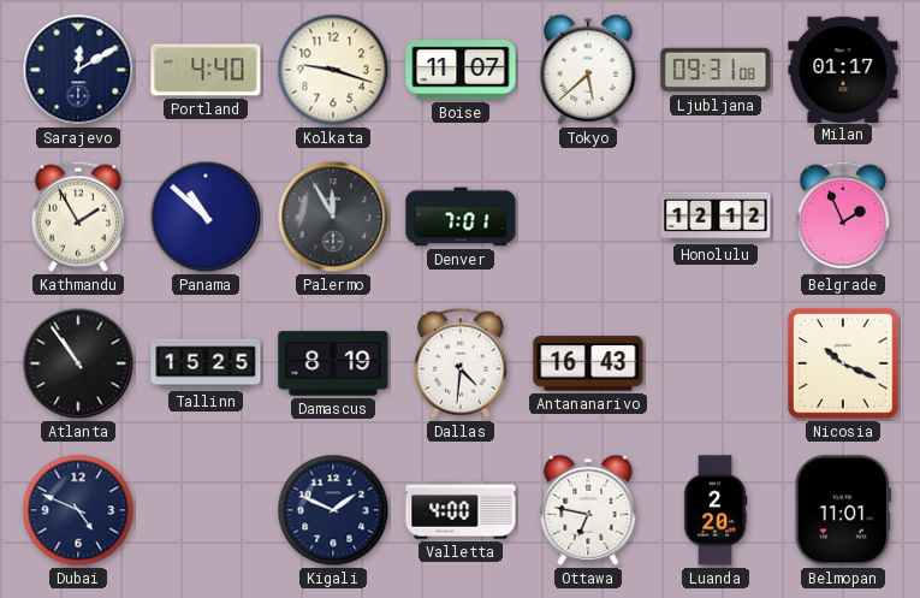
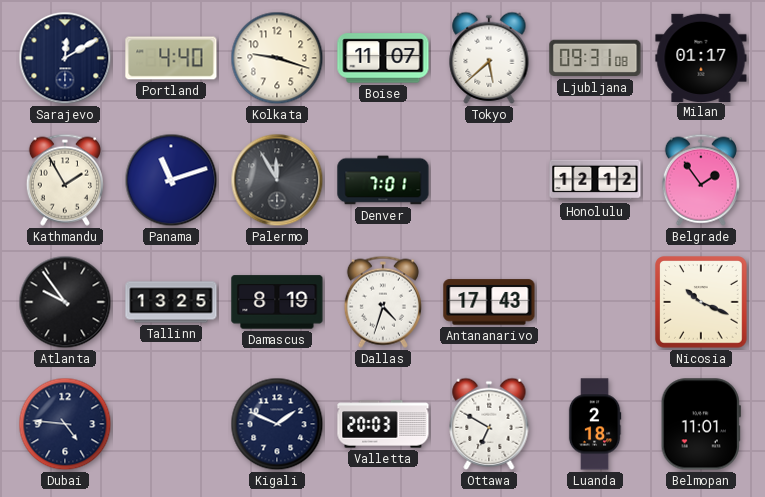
Panama: 10:52 -> 11:12 (171, 180)
Belgrade: 1:56 -> 1:54 (701, 180)
Atlanta: 10:54 -> 9:54 (65, 302)
Tallinn: 15:25 -> 13:25 (171, 302)
Dallas: 4:31 -> 4:33 (383, 302)
Antananarivo: 16:43 -> 17:43 (489, 302)
Dubai: 4:49 -> 4:46 (65, 424)
Valletta: 4:00 -> 20:03 (383, 424)
Ottawa: 6:47 -> 6:50 (489, 424)
Luanda: 2:20 -> 2:18 (595, 424)
